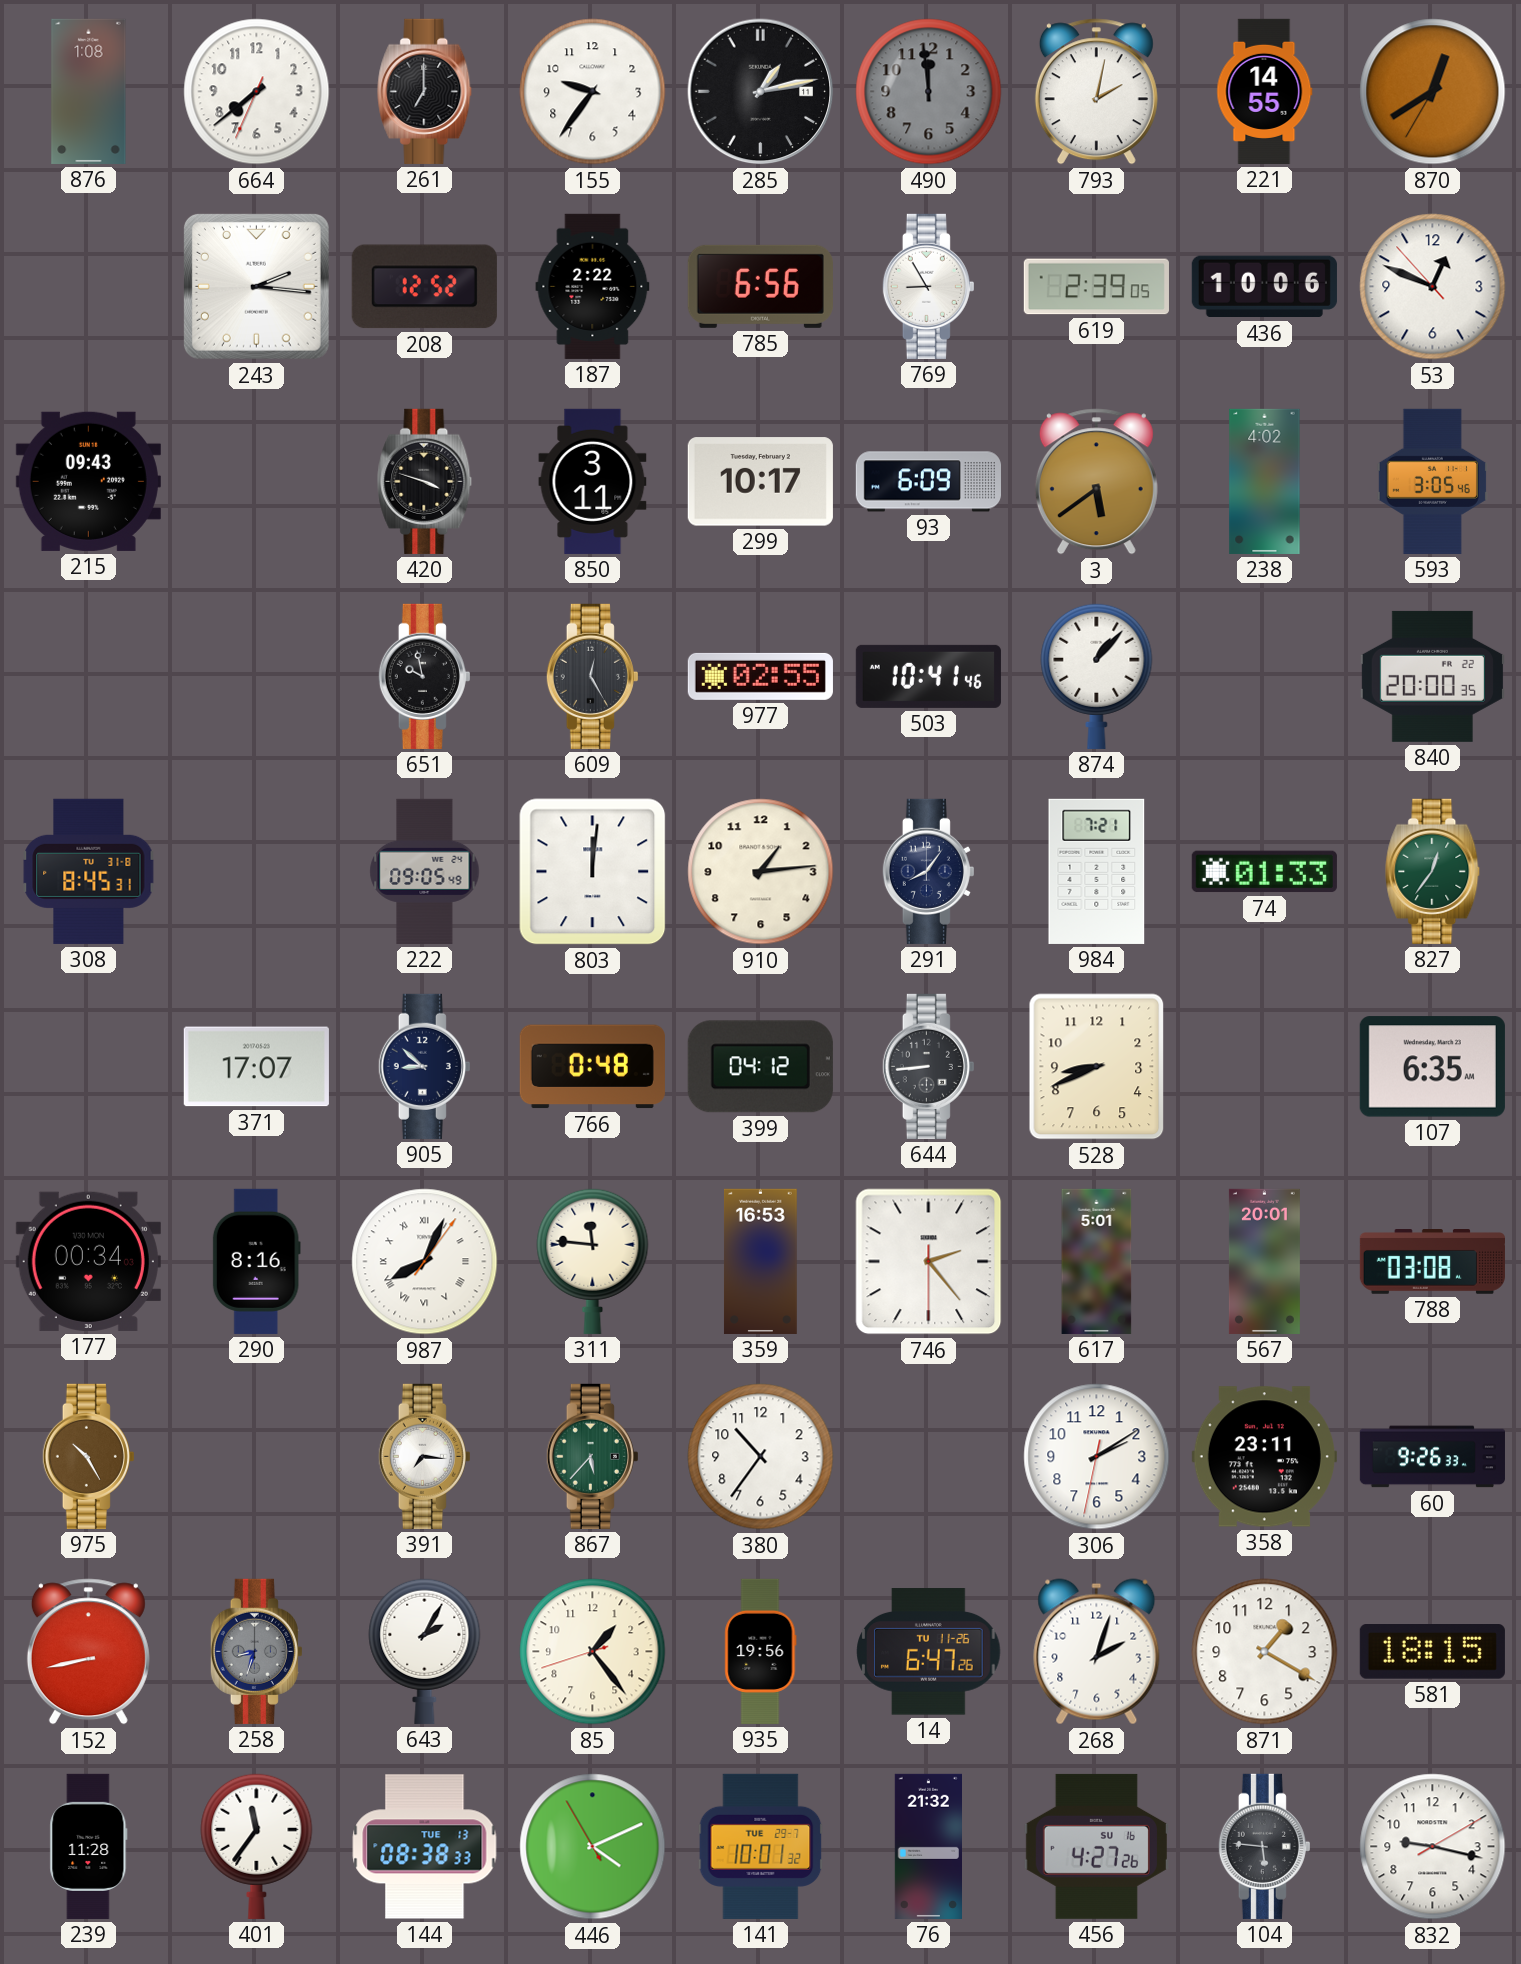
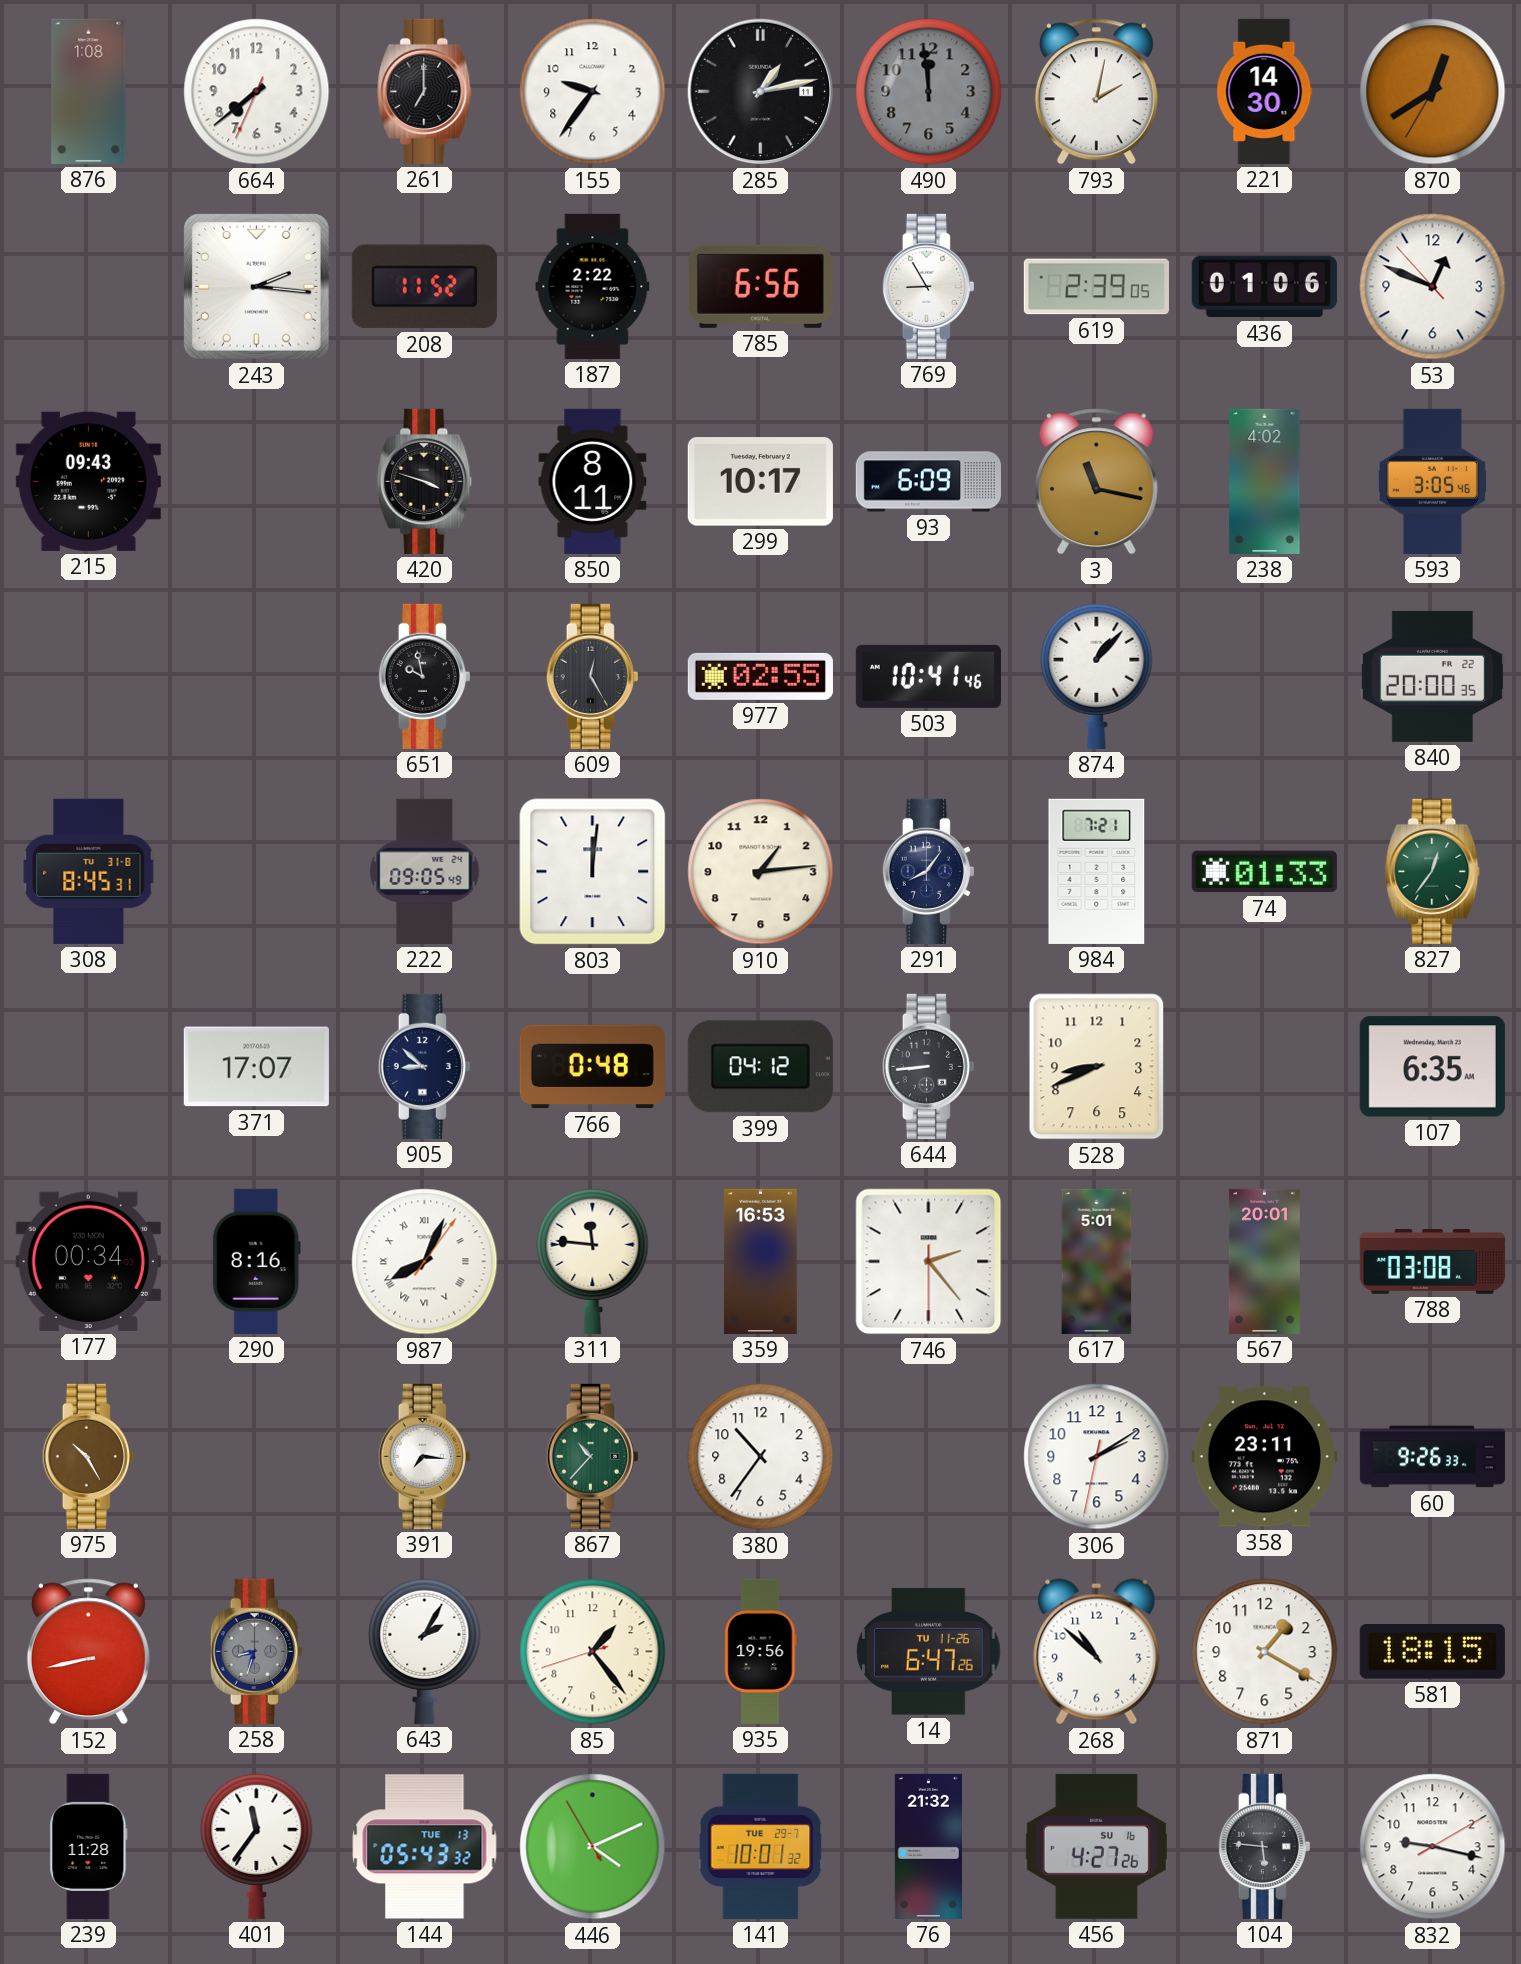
221: 14:55 -> 14:30 (1265, 91)
208: 12:52 -> 11:52 (424, 287)
436: 10:06 -> 01:06 (1264, 287)
850: 3:11 -> 8:11 (593, 481)
3: 5:39 -> 11:17 (1096, 482)
867: 5:37 -> 10:37 (592, 1456)
268: 2:03 -> 10:52 (1097, 1652)
144: 08:38 -> 05:43 (425, 1847)
